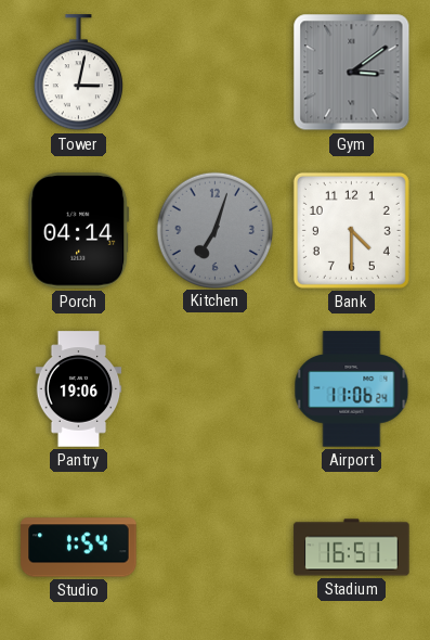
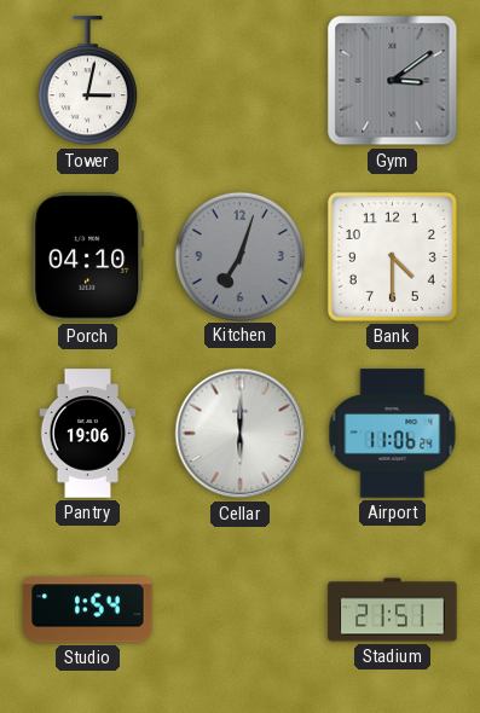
Porch: 04:14 -> 04:10 (88, 257)
Cellar: none -> 6:00 (241, 434)
Stadium: 16:51 -> 21:51 (393, 610)
